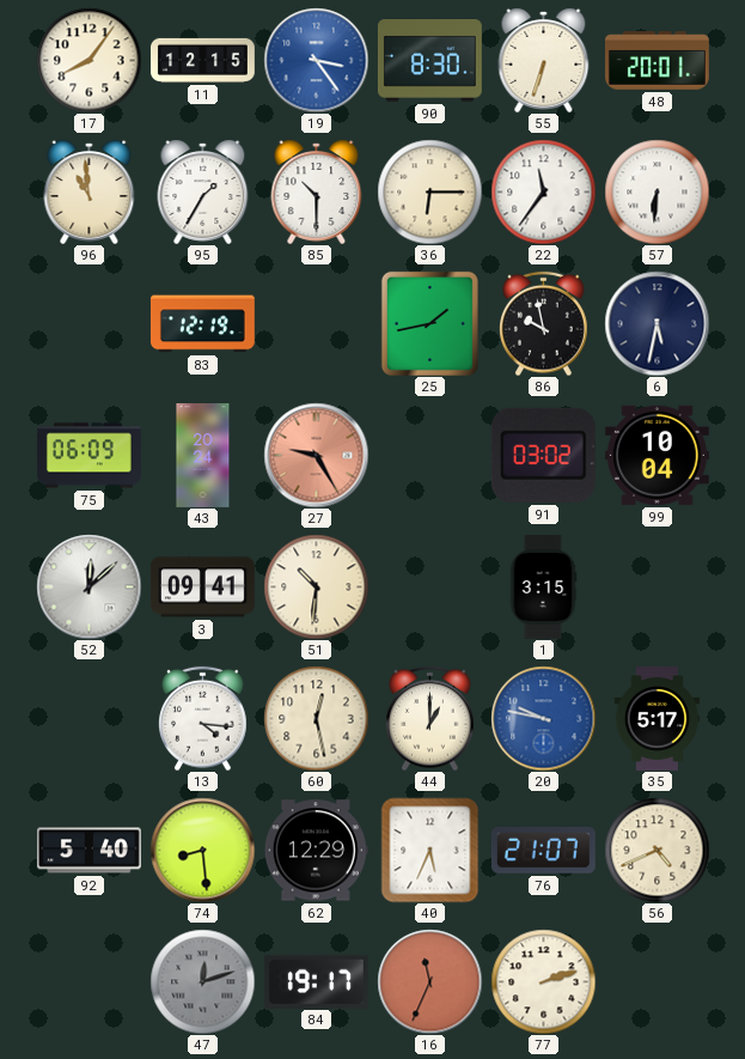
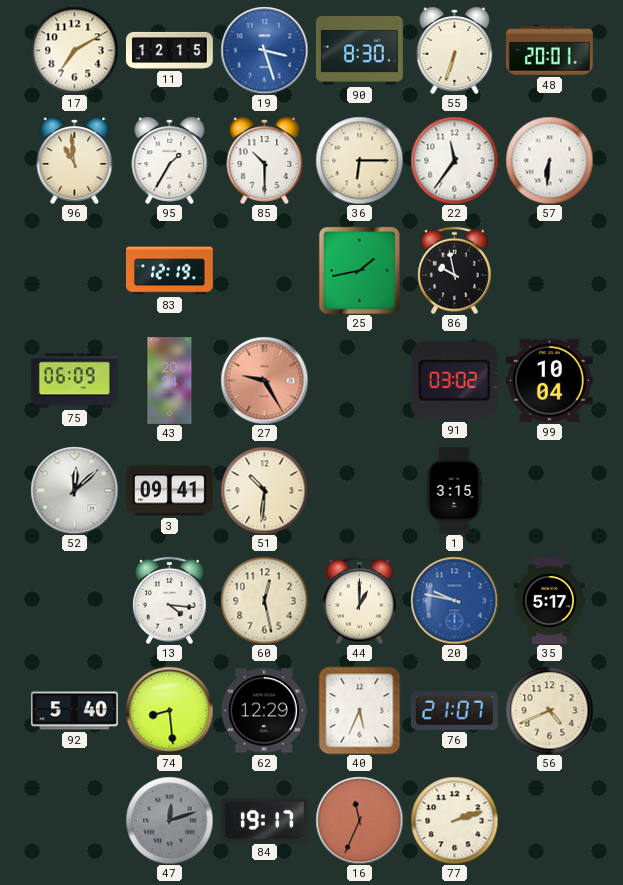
17: 8:06 -> 7:10 (74, 50)
19: 3:24 -> 3:27 (264, 50)
6: 5:32 -> none (657, 323)
